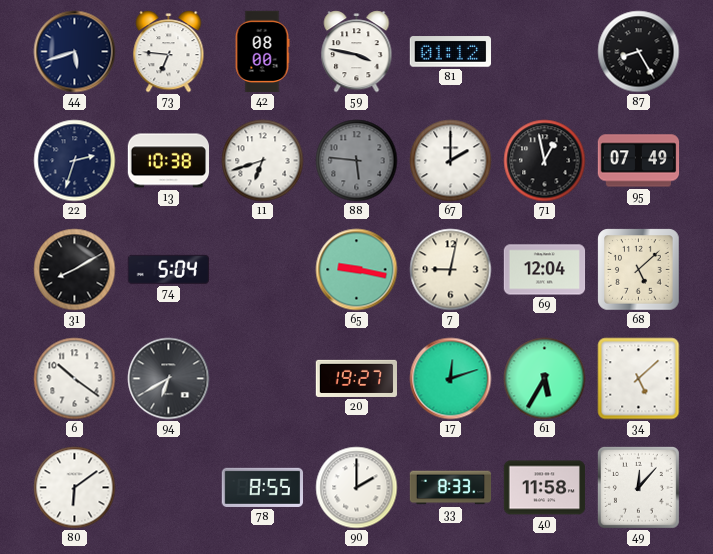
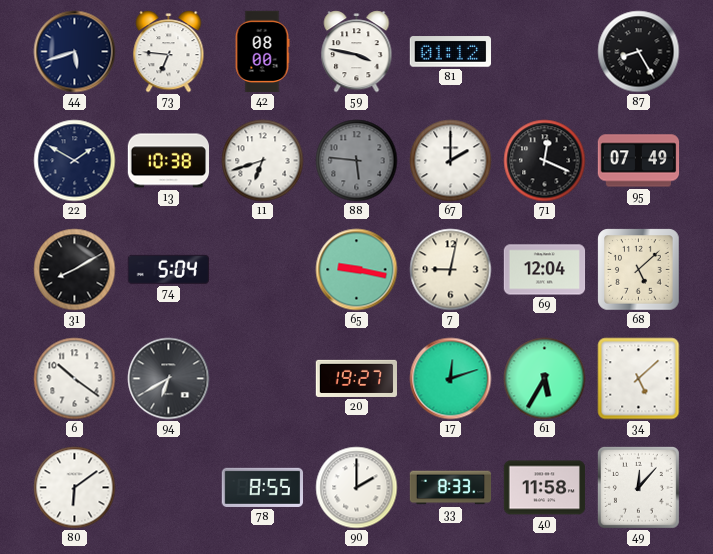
22: 2:33 -> 1:50 (75, 161)
71: 12:58 -> 12:19 (545, 161)
